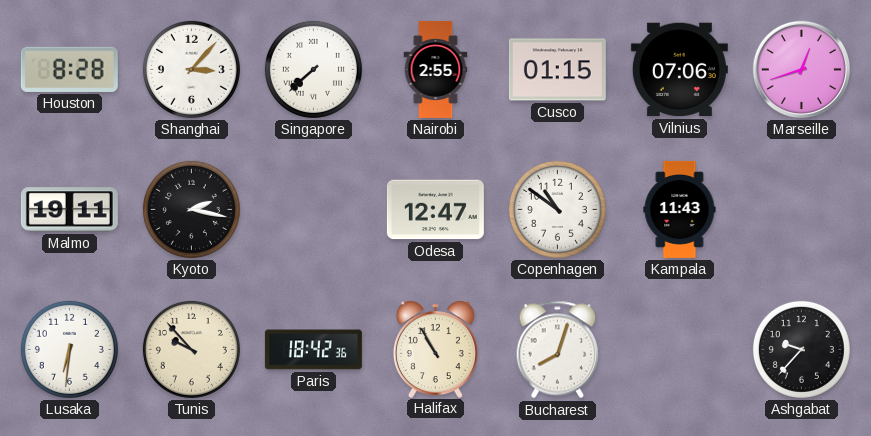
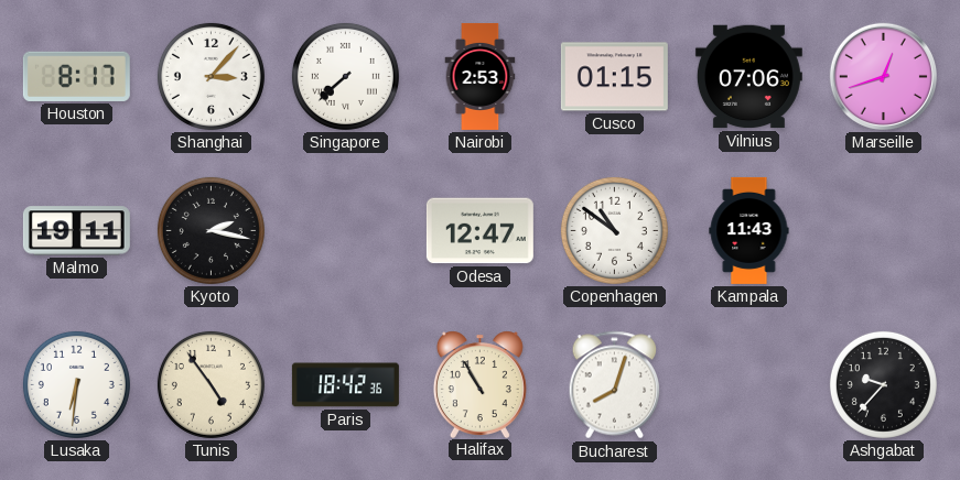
Houston: 8:28 -> 8:17 (76, 76)
Nairobi: 2:55 -> 2:53 (481, 76)
Tunis: 9:53 -> 4:54 (211, 384)
